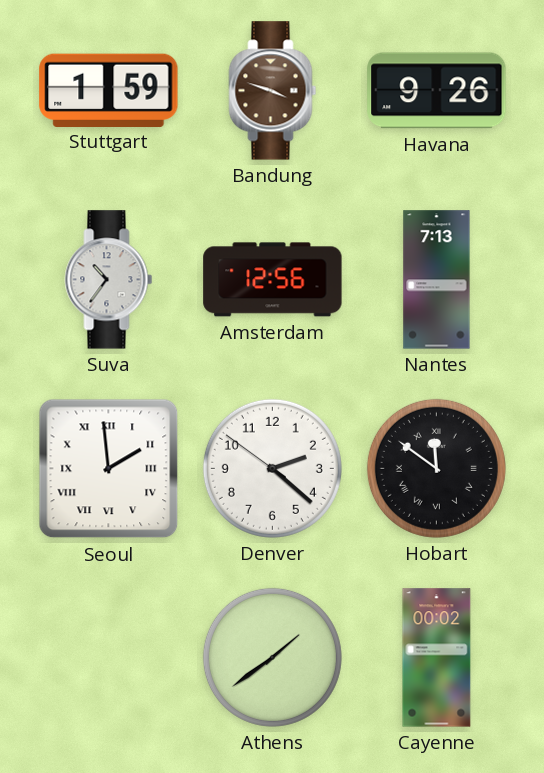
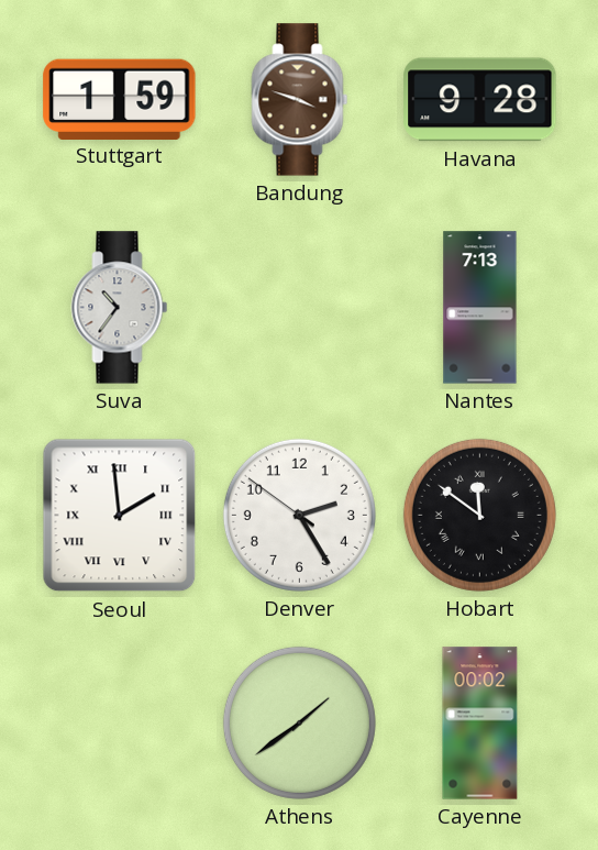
Havana: 9:26 -> 9:28 (480, 100)
Amsterdam: 12:56 -> none (273, 280)
Denver: 2:21 -> 2:24 (299, 515)
